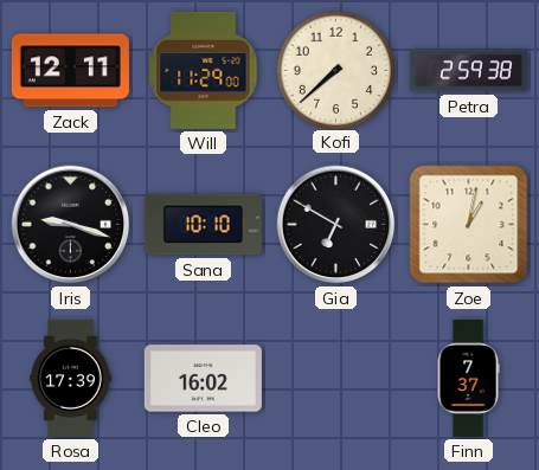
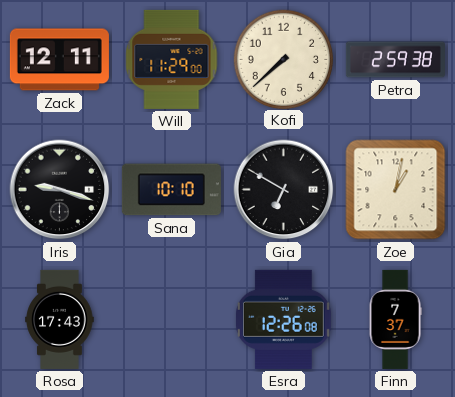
Rosa: 17:39 -> 17:43 (60, 319)
Cleo: 16:02 -> none (203, 379)
Esra: none -> 12:26 (283, 319)
